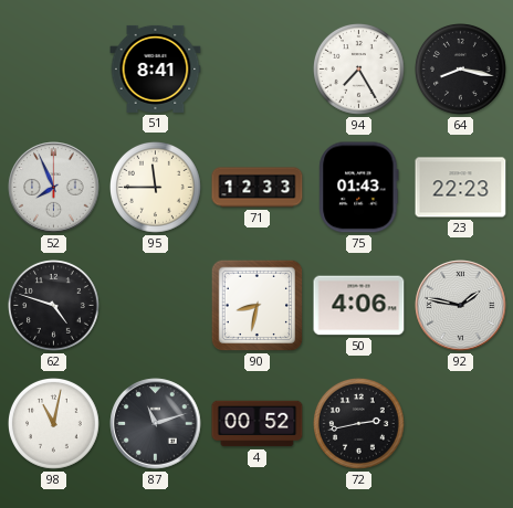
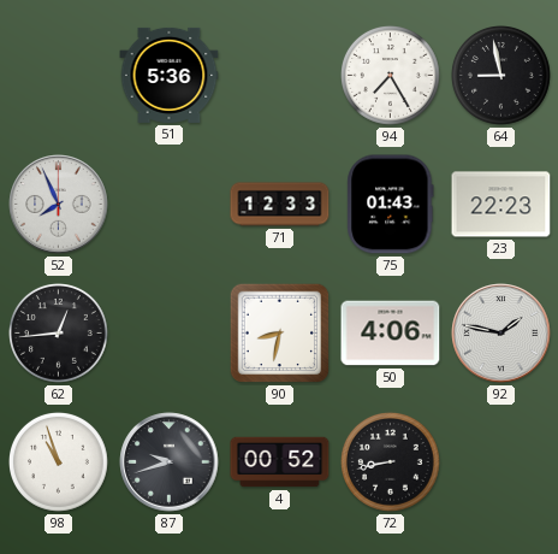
51: 8:41 -> 5:36 (170, 75)
64: 8:17 -> 8:58 (501, 76)
95: 11:45 -> none (156, 188)
62: 4:48 -> 12:44 (59, 334)
98: 11:02 -> 10:57 (59, 462)
87: 11:12 -> 9:42 (170, 462)
72: 2:43 -> 8:43 (391, 462)
